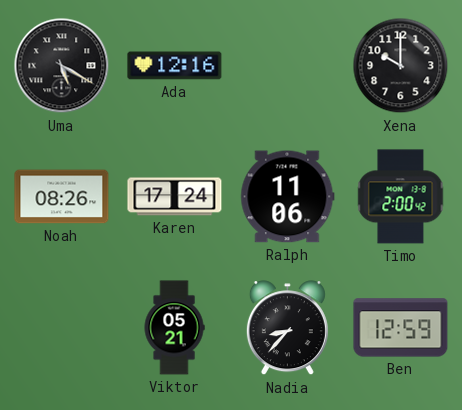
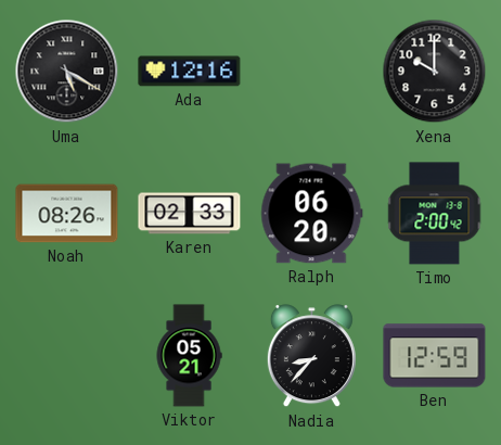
Karen: 17:24 -> 02:33 (190, 214)
Ralph: 11:06 -> 06:20 (312, 214)
